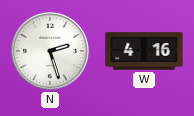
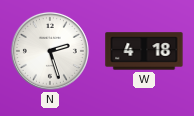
W: 4:16 -> 4:18 (144, 51)
